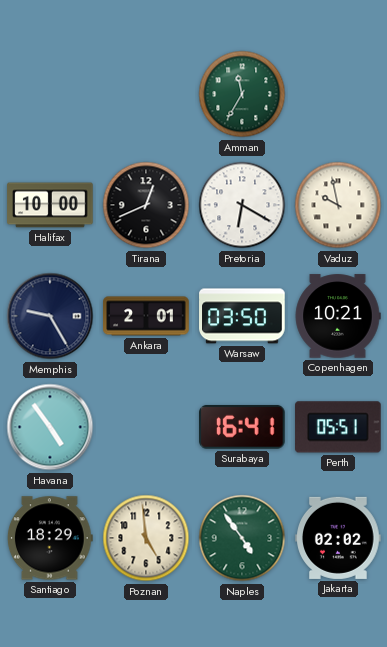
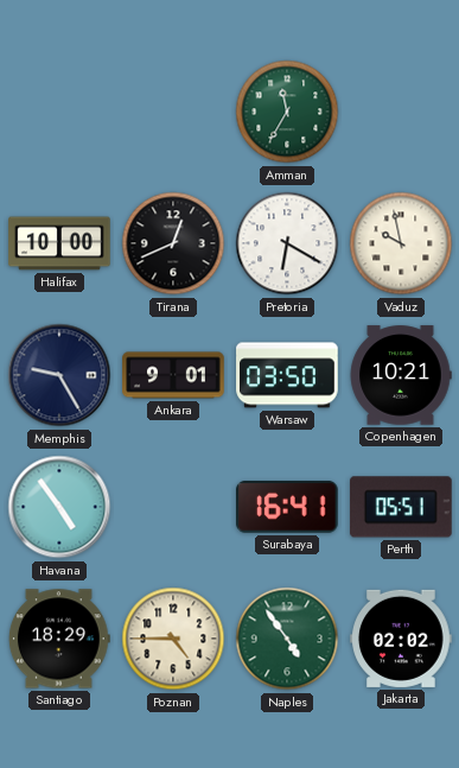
Ankara: 2:01 -> 9:01 (173, 375)
Poznan: 4:59 -> 4:45 (173, 639)
